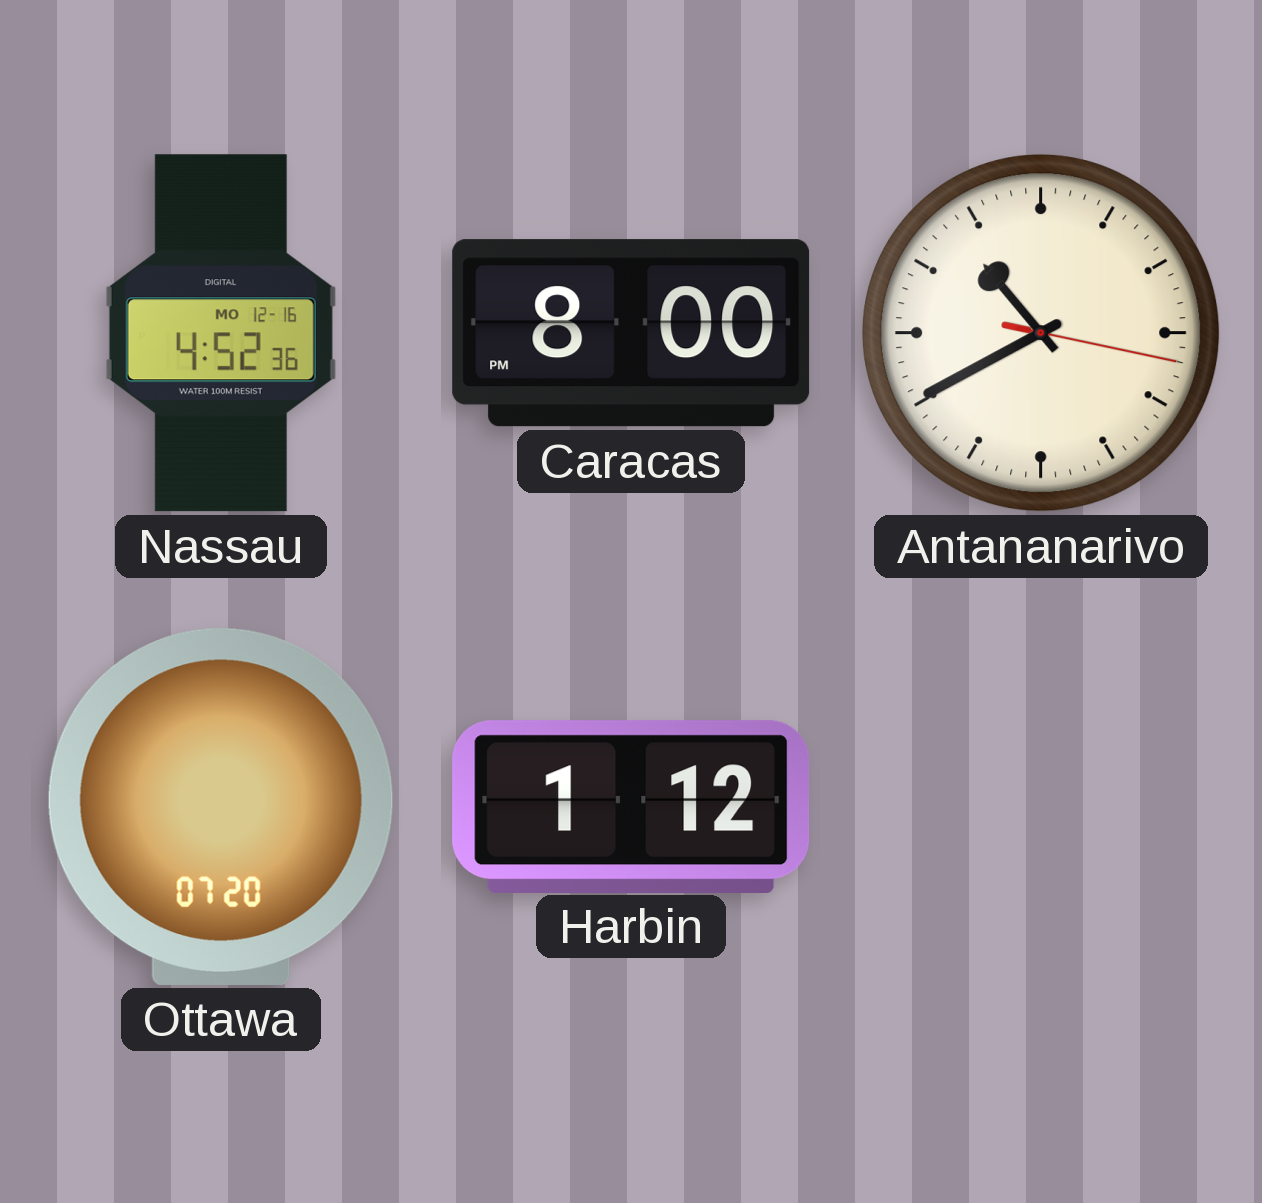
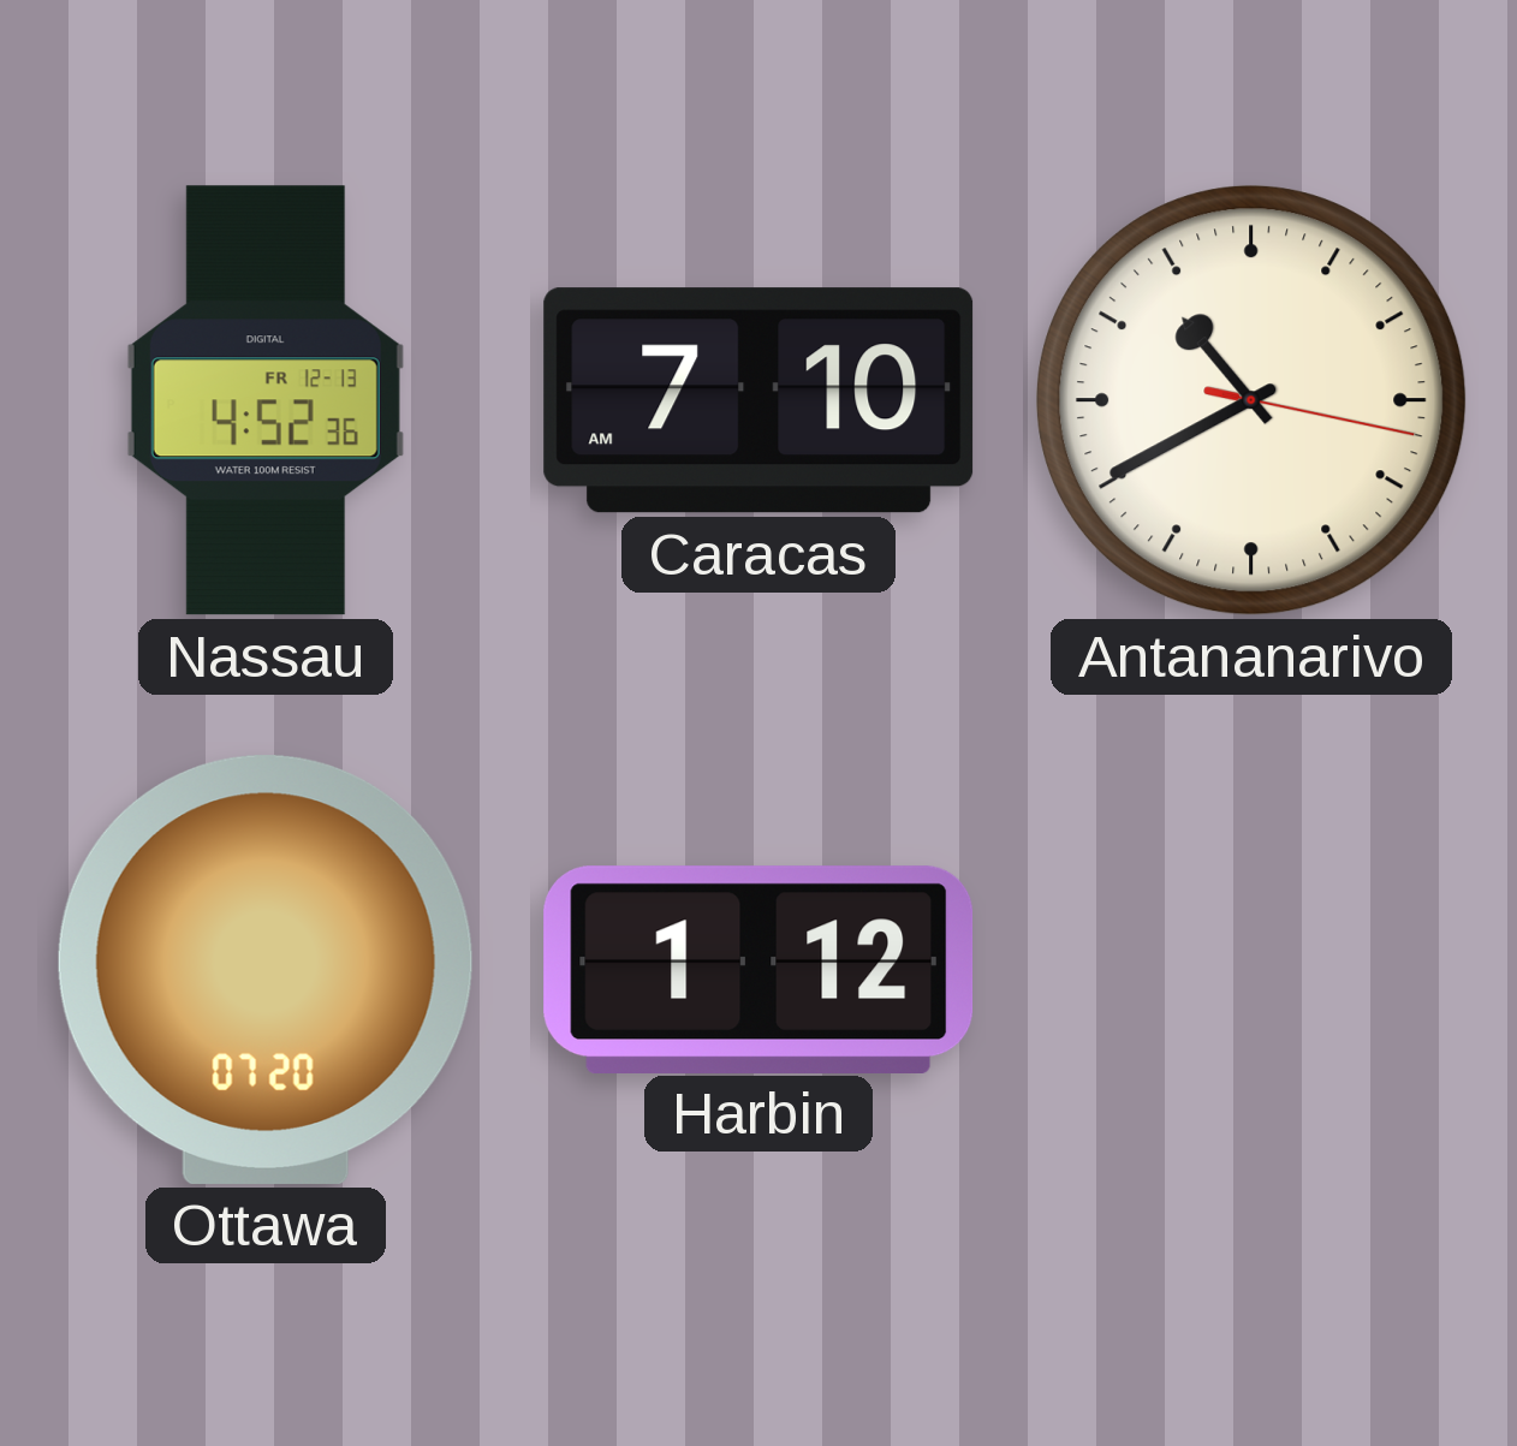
Nassau date: MO 12-16 -> FR 12-13 (266, 400)
Caracas: 8:00 -> 7:10 (758, 400)
